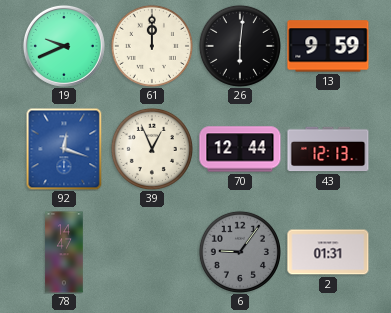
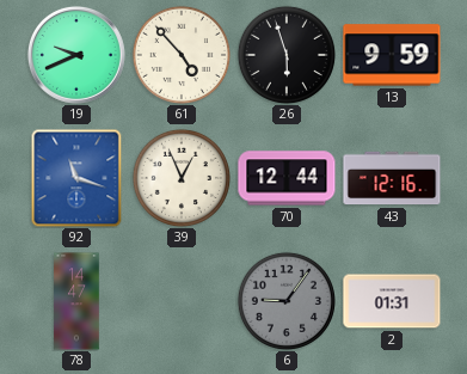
61: 12:00 -> 4:53 (182, 55)
26: 6:01 -> 5:57 (287, 55)
92: 12:18 -> 11:18 (76, 178)
43: 12:13 -> 12:16 (392, 178)
